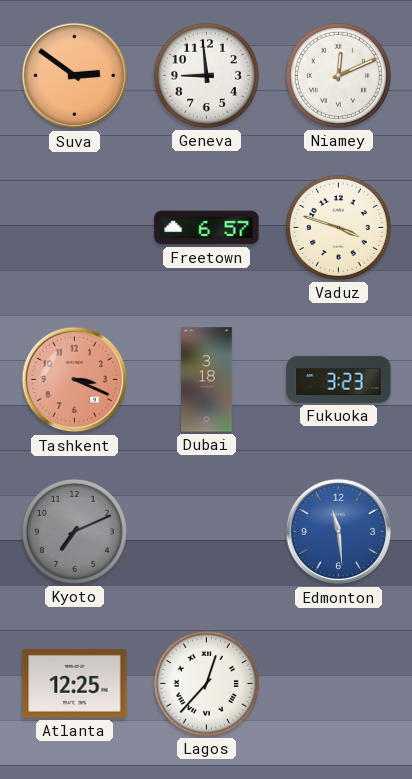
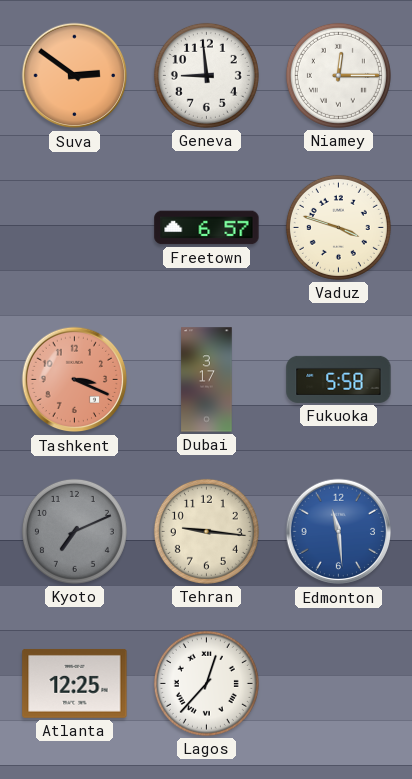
Niamey: 12:11 -> 12:15 (338, 75)
Dubai: 3:18 -> 3:17 (207, 380)
Fukuoka: 3:23 -> 5:58 (339, 379)
Tehran: none -> 9:16 (206, 531)
